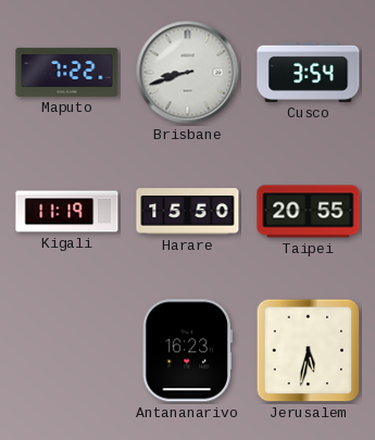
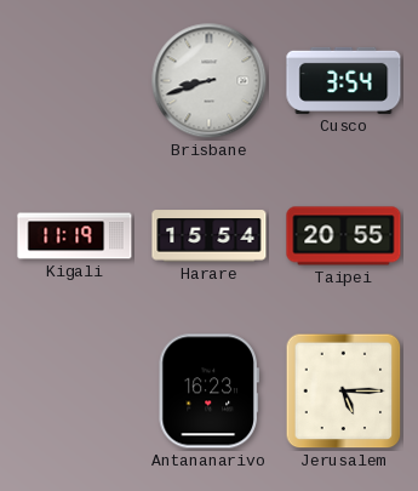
Maputo: 7:22 -> none (67, 72)
Harare: 15:50 -> 15:54 (210, 236)
Jerusalem: 5:32 -> 5:15 (344, 392)
